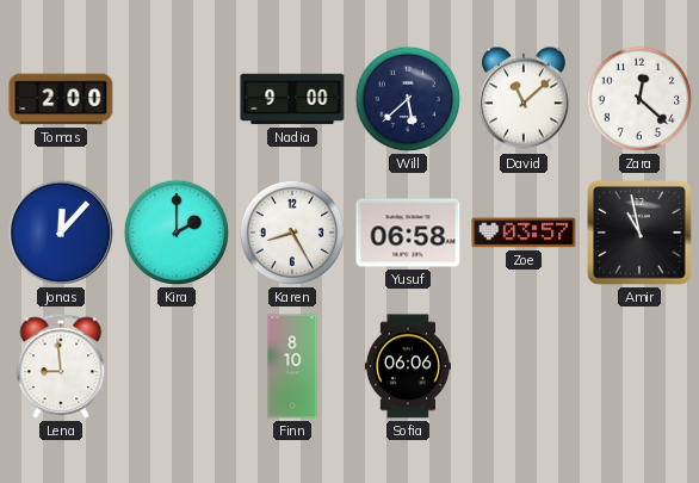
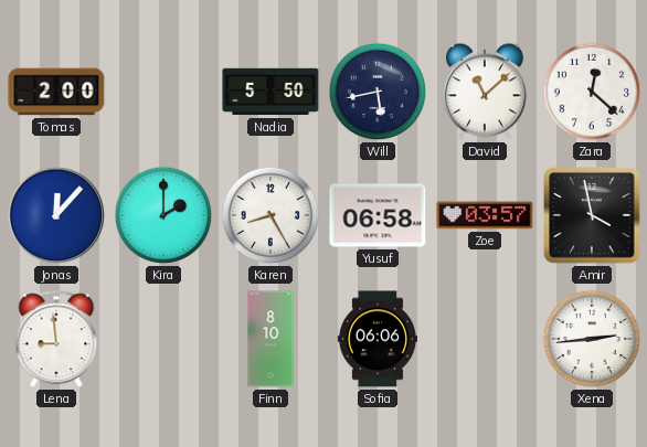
Nadia: 9:00 -> 5:50 (271, 92)
Will: 5:38 -> 5:43 (378, 92)
Amir: 10:58 -> 3:58 (593, 216)
Xena: none -> 2:44 (592, 339)
